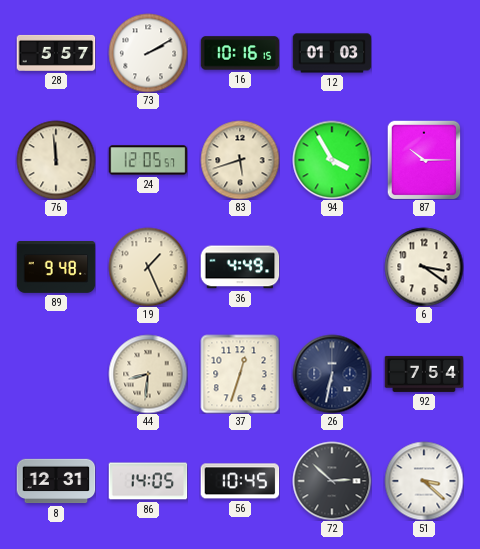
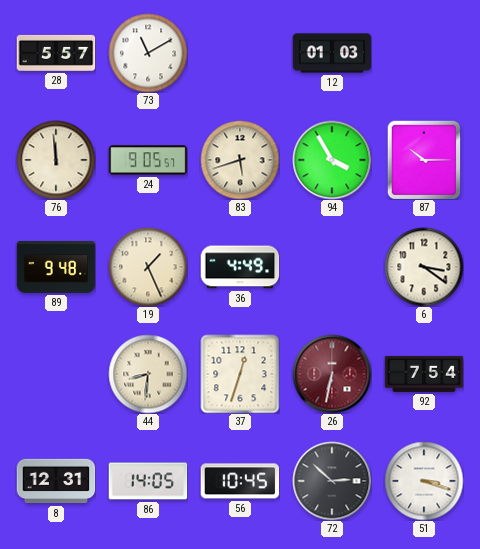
73: 2:10 -> 11:10 (148, 53)
16: 10:16 -> none (240, 53)
24: 12:05 -> 9:05 (148, 160)
26 dial: navy -> burgundy (332, 374)
51: 3:22 -> 3:18 (424, 481)
